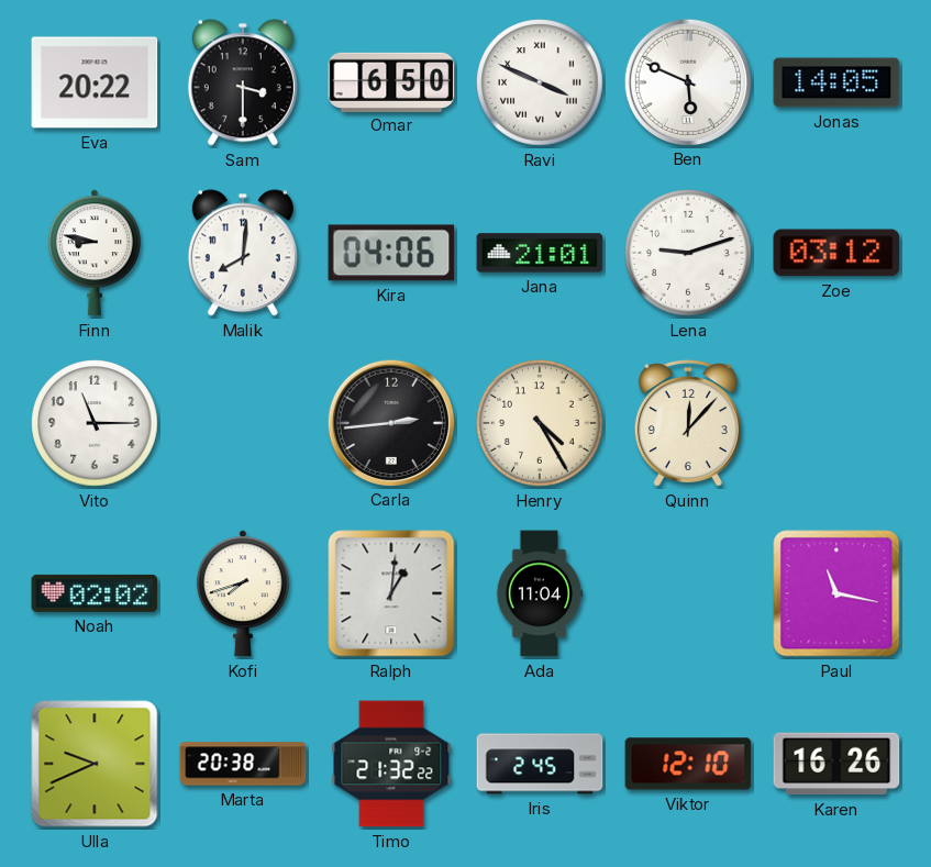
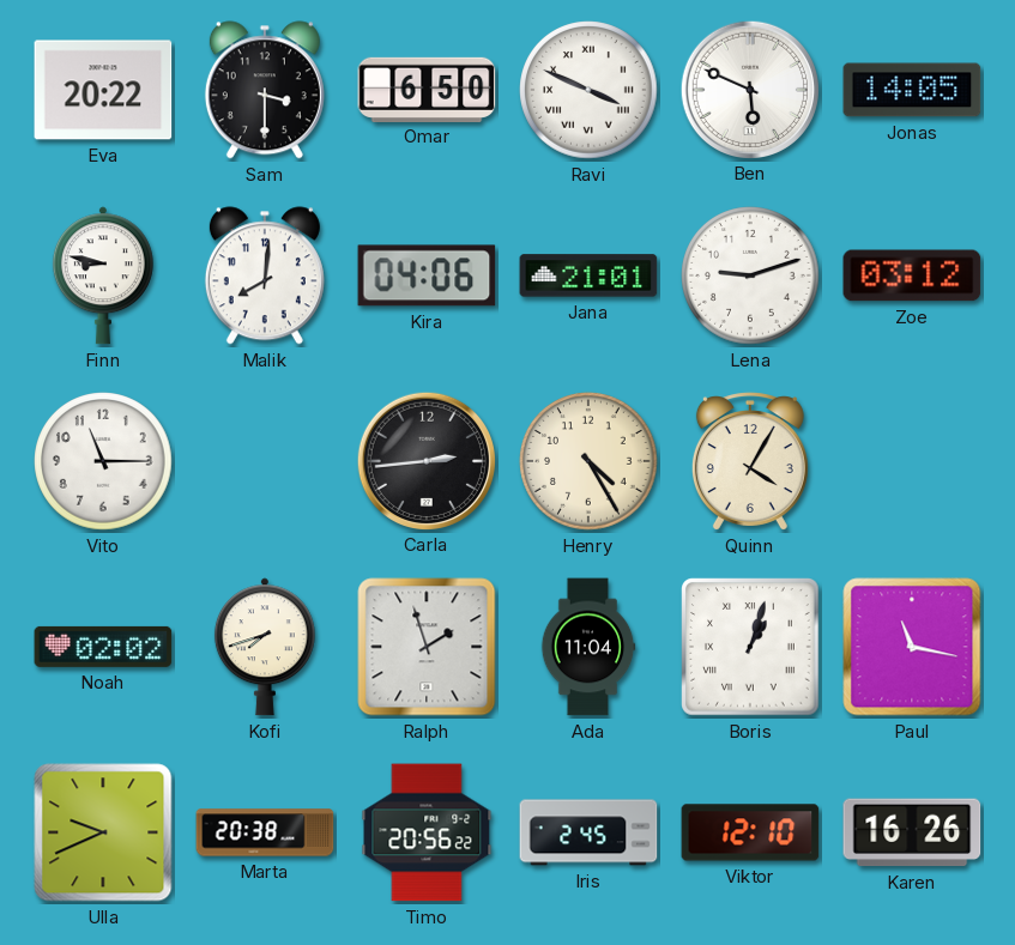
Quinn: 12:07 -> 4:05 (750, 461)
Ralph: 1:01 -> 1:57 (427, 647)
Boris: none -> 1:03 (750, 647)
Timo: 21:32 -> 20:56 (427, 832)
